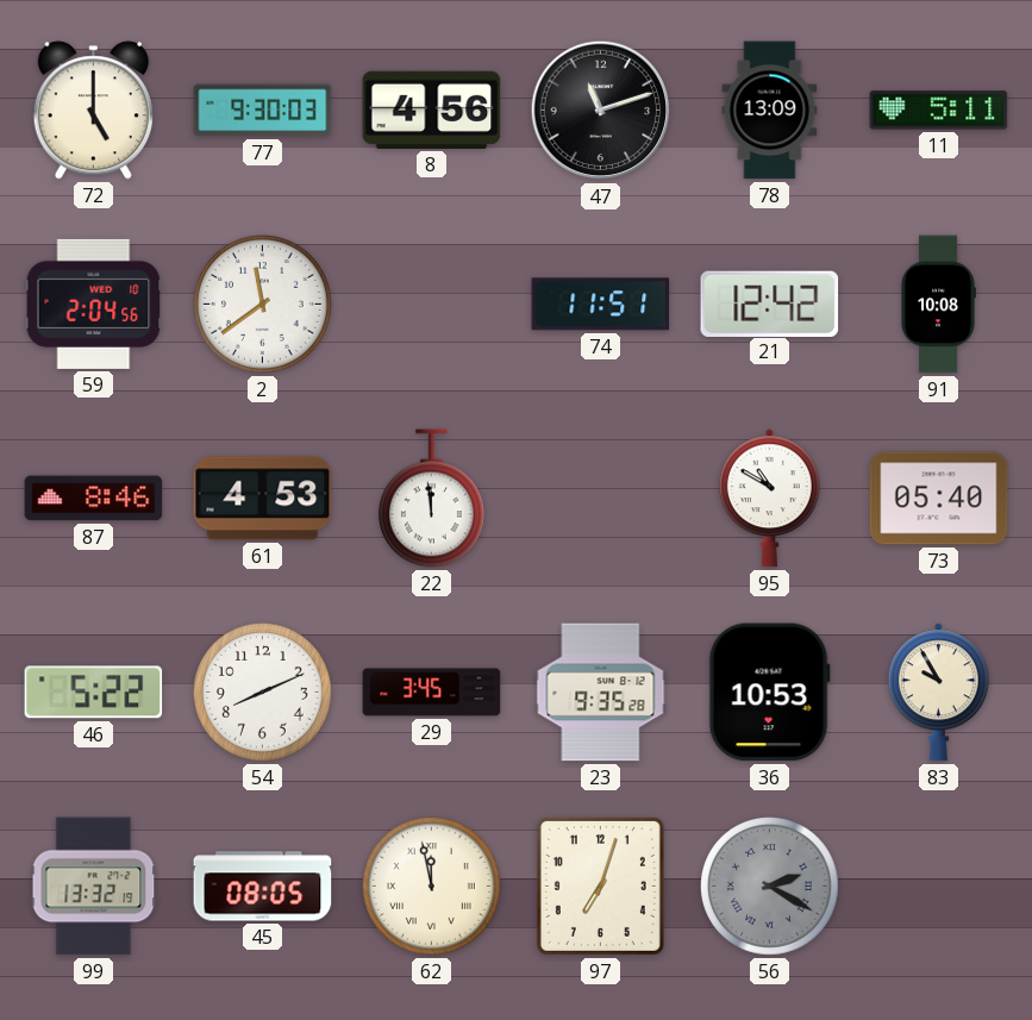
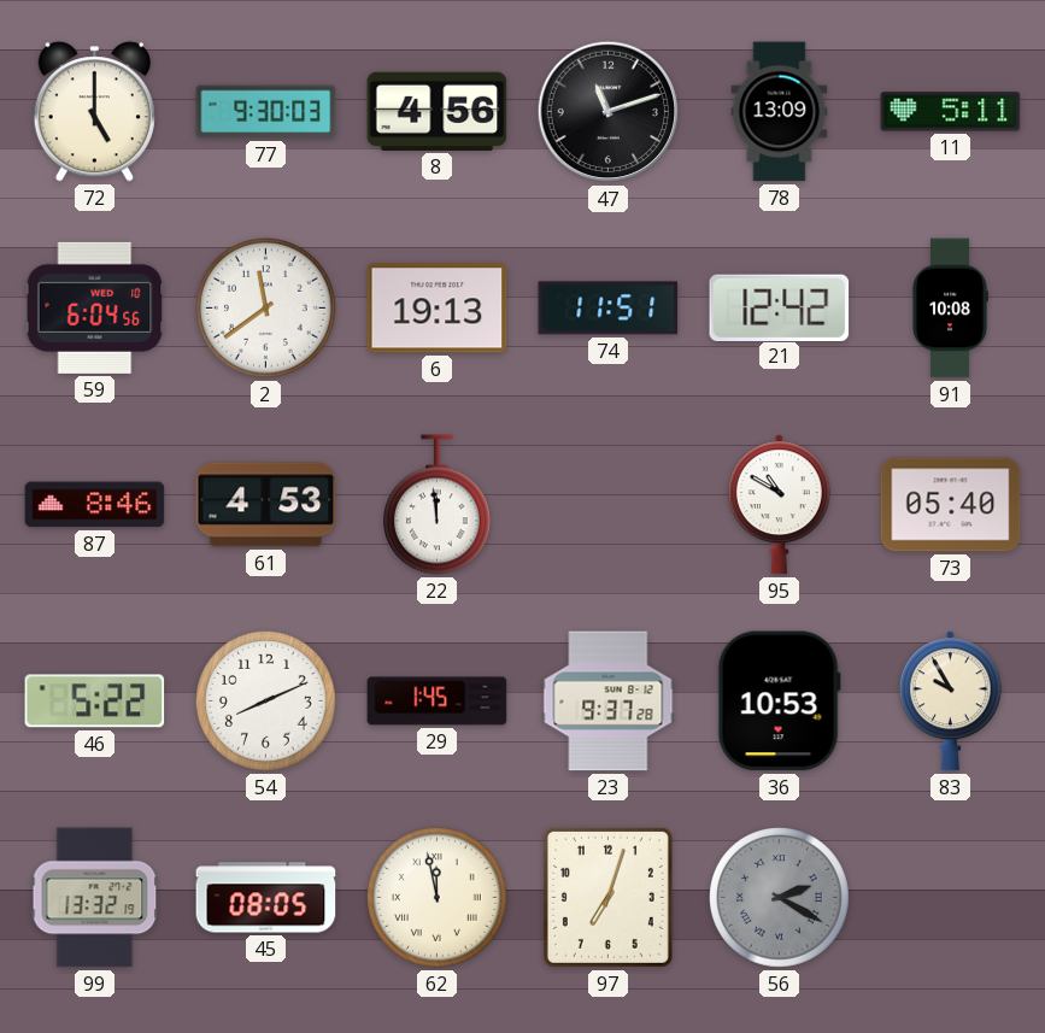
59: 2:04 -> 6:04 (95, 307)
6: none -> 19:13 (438, 309)
29: 3:45 -> 1:45 (438, 702)
23: 9:35 -> 9:37 (609, 702)
